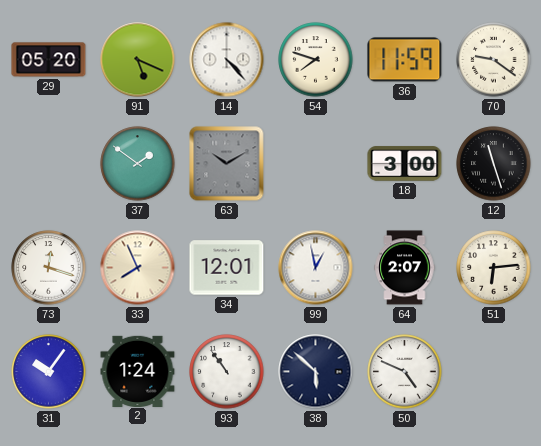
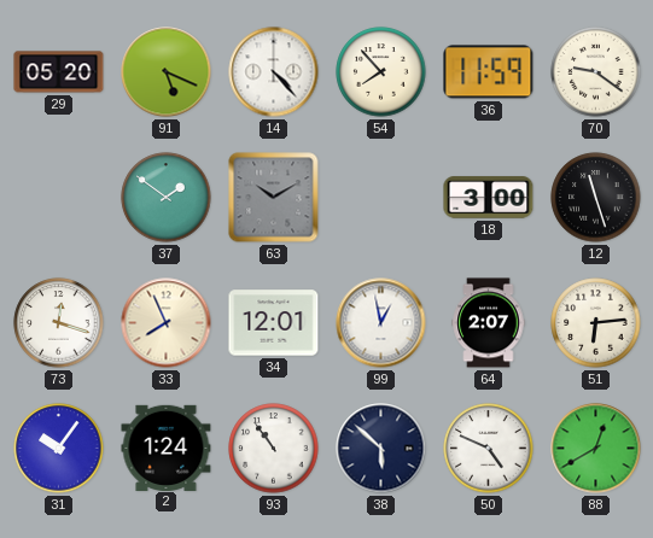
54: 7:48 -> 7:53 (381, 72)
88: none -> 12:40 (596, 449)
